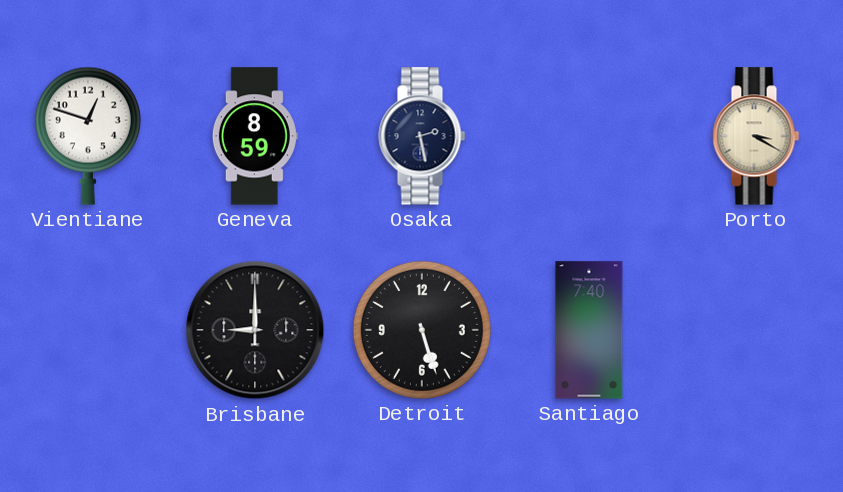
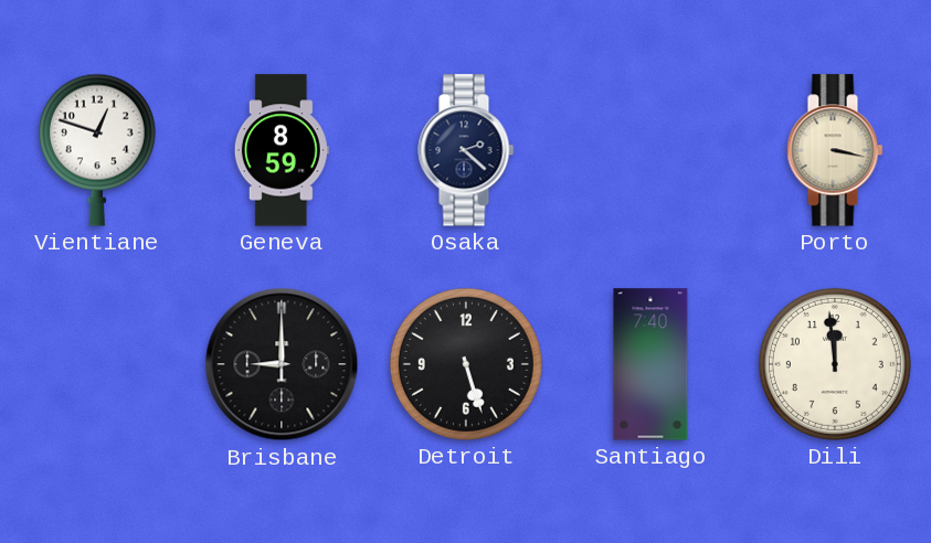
Osaka: 2:28 -> 2:22 (466, 150)
Porto: 3:20 -> 3:17 (835, 150)
Dili: none -> 11:59 (835, 364)
